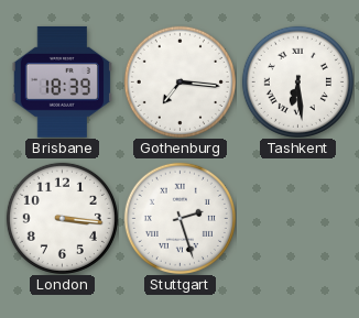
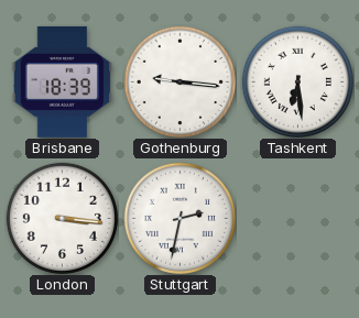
Gothenburg: 7:16 -> 9:16 (179, 81)
Stuttgart: 2:27 -> 2:32 (179, 218)
